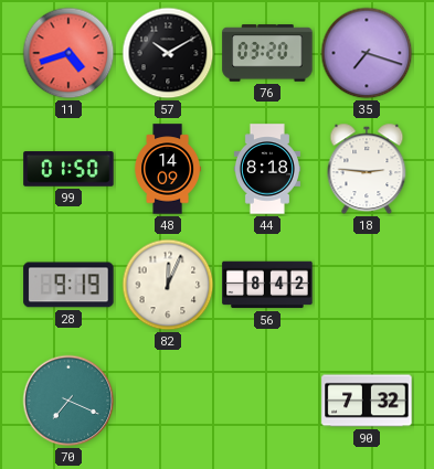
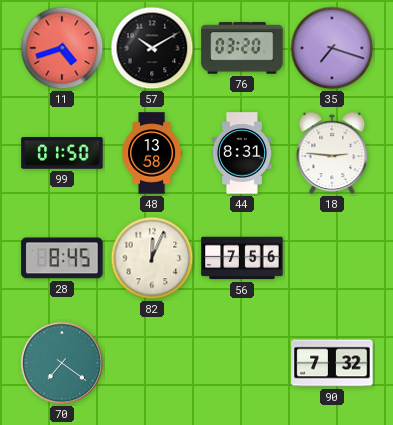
48: 14:09 -> 13:58 (152, 153)
44: 8:18 -> 8:31 (242, 153)
28: 9:19 -> 8:45 (62, 258)
56: 8:42 -> 7:56 (242, 258)
70: 7:19 -> 7:21 (62, 363)
